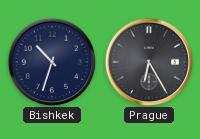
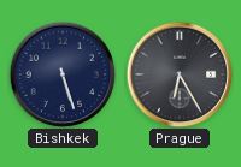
Bishkek: 10:33 -> 5:27 (63, 74)
